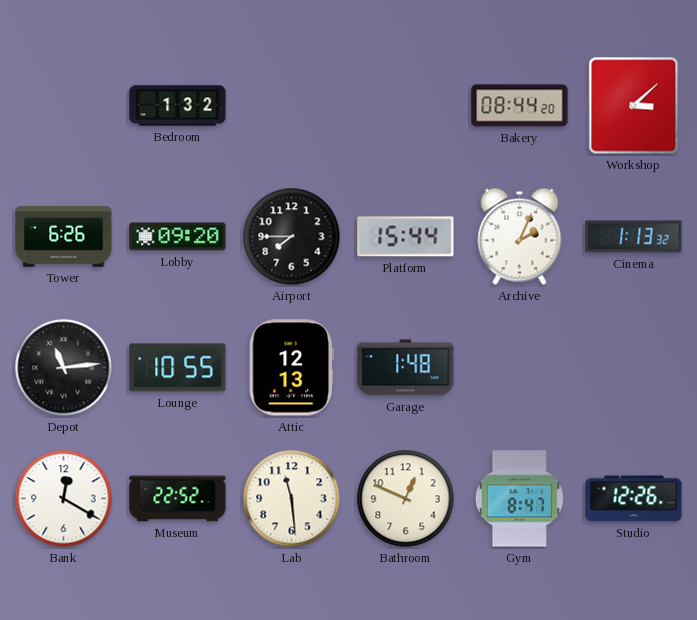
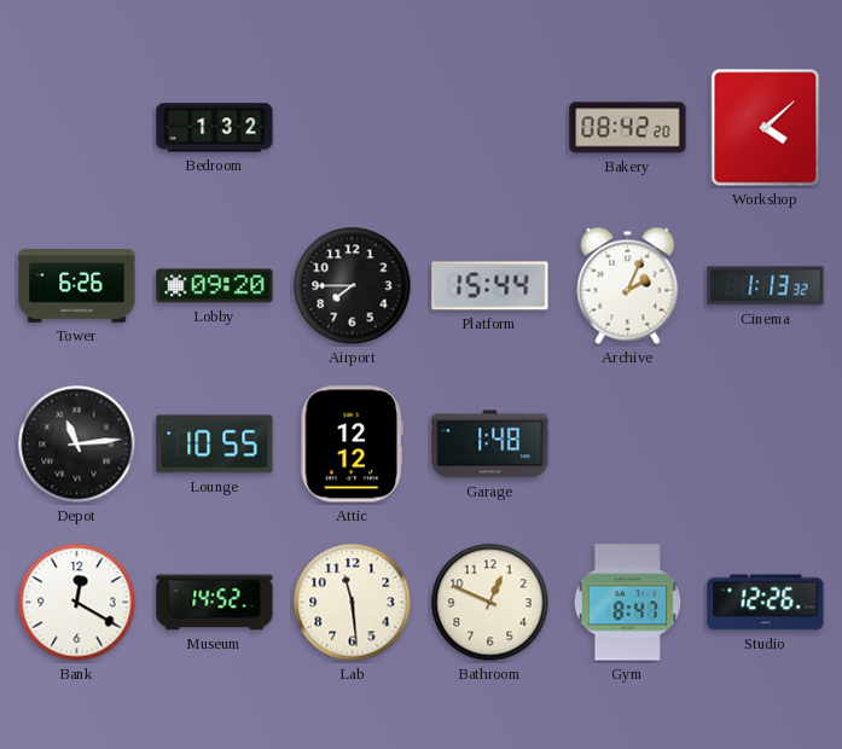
Bakery: 08:44 -> 08:42 (628, 128)
Workshop: 3:08 -> 4:08 (766, 128)
Attic: 12:13 -> 12:12 (352, 445)
Museum: 22:52 -> 14:52 (215, 603)
